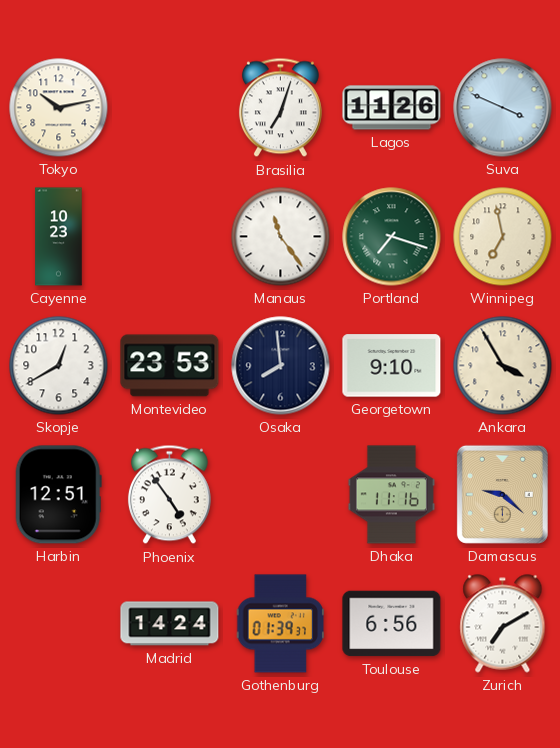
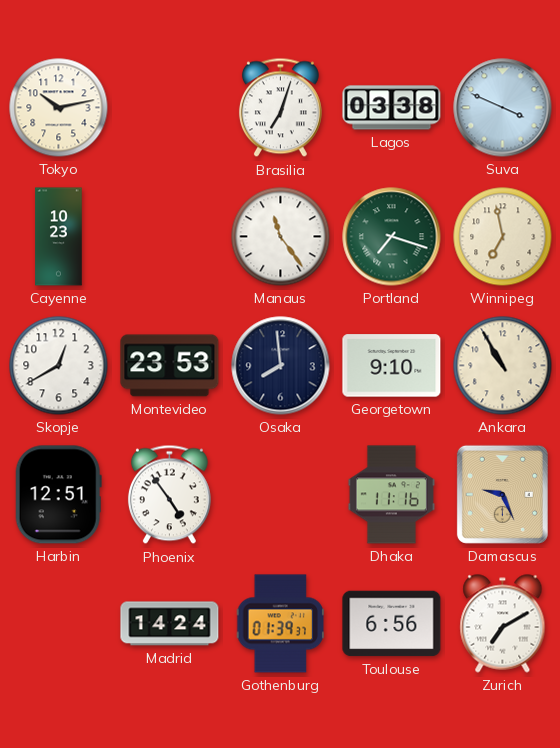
Lagos: 11:26 -> 03:38 (392, 108)
Ankara: 3:55 -> 10:55 (503, 366)
Damascus: 9:22 -> 9:26 (502, 494)
